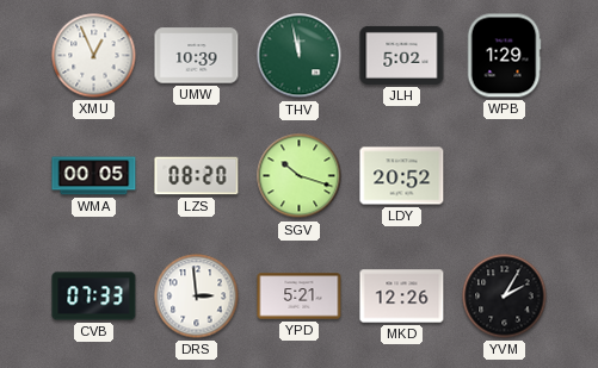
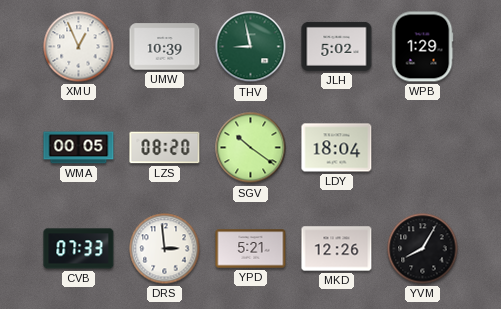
THV: 11:58 -> 8:58 (251, 47)
SGV: 10:18 -> 10:21 (251, 148)
LDY: 20:52 -> 18:04 (337, 148)
YVM: 2:05 -> 8:05 (423, 249)
